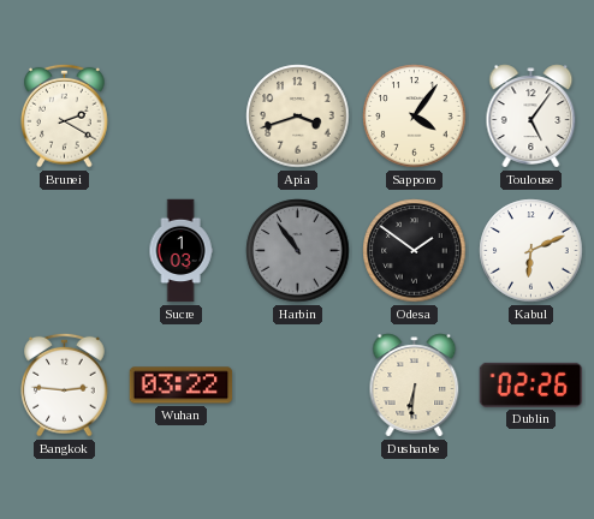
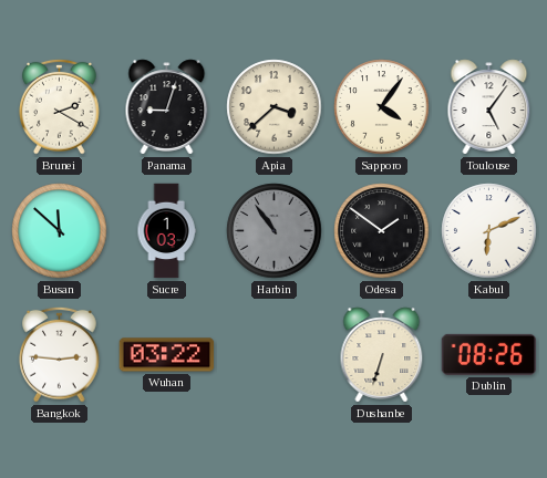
Panama: none -> 9:03 (167, 107)
Apia: 3:42 -> 3:38 (275, 107)
Busan: none -> 11:52 (60, 231)
Dushanbe: 6:31 -> 6:33 (382, 355)
Dublin: 02:26 -> 08:26 (489, 354)
